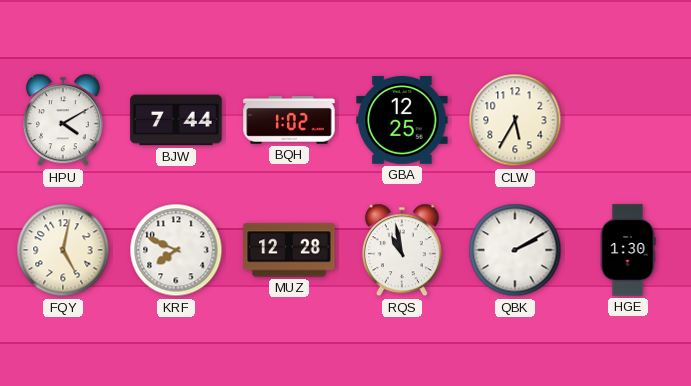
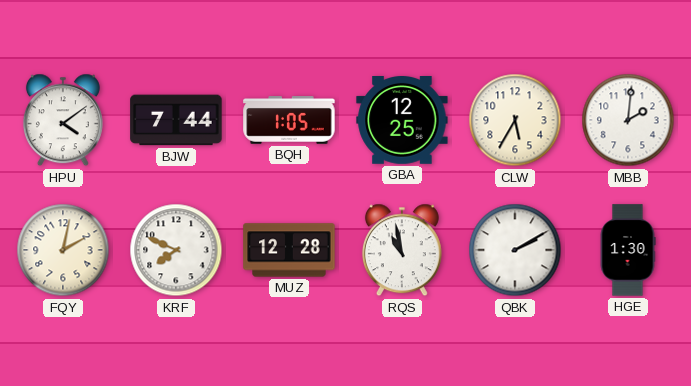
HPU: 4:10 -> 4:09 (63, 120)
BQH: 1:02 -> 1:05 (289, 120)
MBB: none -> 2:01 (628, 120)
FQY: 5:02 -> 2:02 (63, 250)
